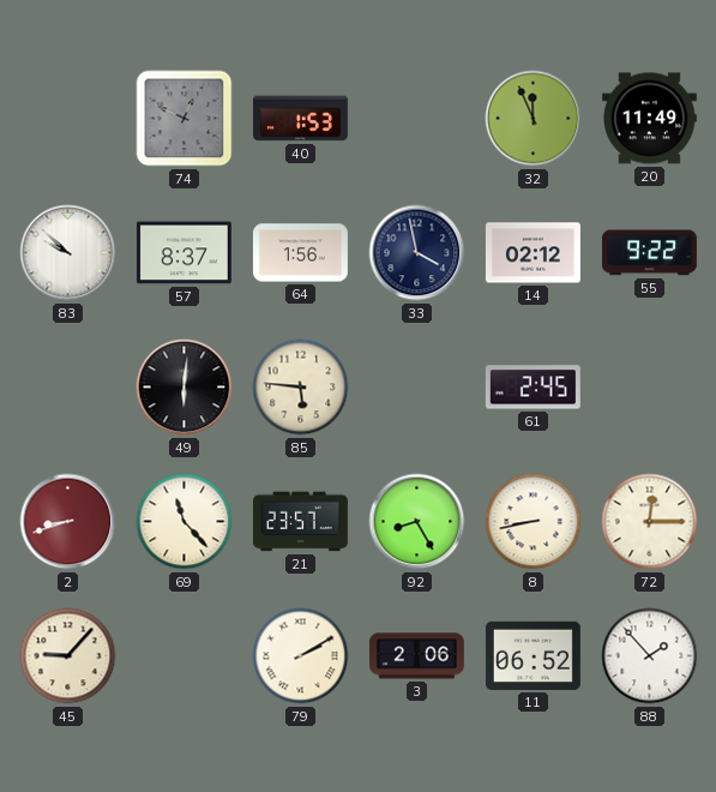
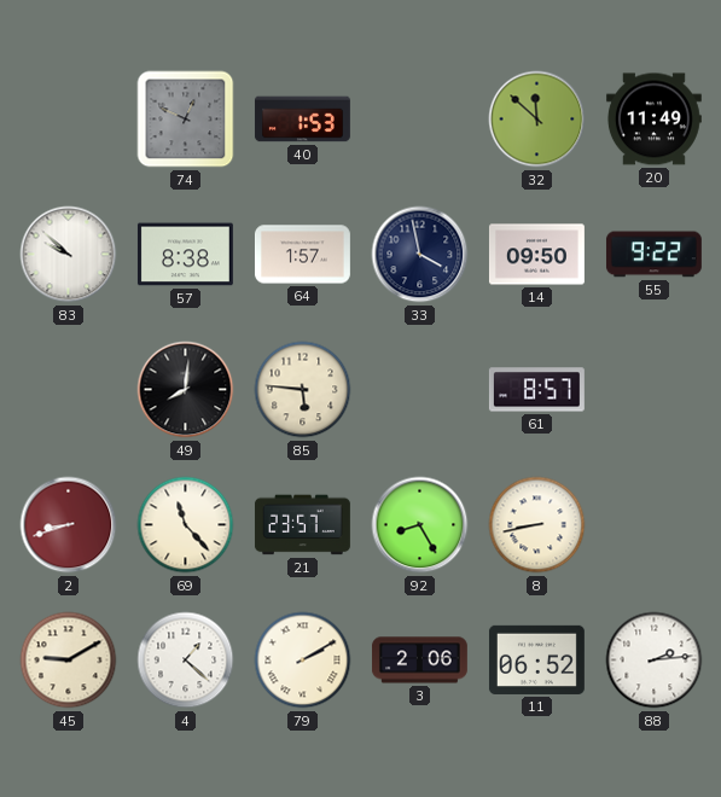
32: 11:56 -> 11:52 (537, 120)
57: 8:37 -> 8:38 (185, 255)
64: 1:56 -> 1:57 (302, 255)
14: 02:12 -> 09:50 (536, 255)
49: 6:01 -> 8:01 (186, 390)
61: 2:45 -> 8:57 (536, 390)
72: 12:15 -> none (650, 522)
45: 9:07 -> 9:10 (69, 661)
4: none -> 1:22 (186, 661)
88: 1:53 -> 2:14 (655, 661)
